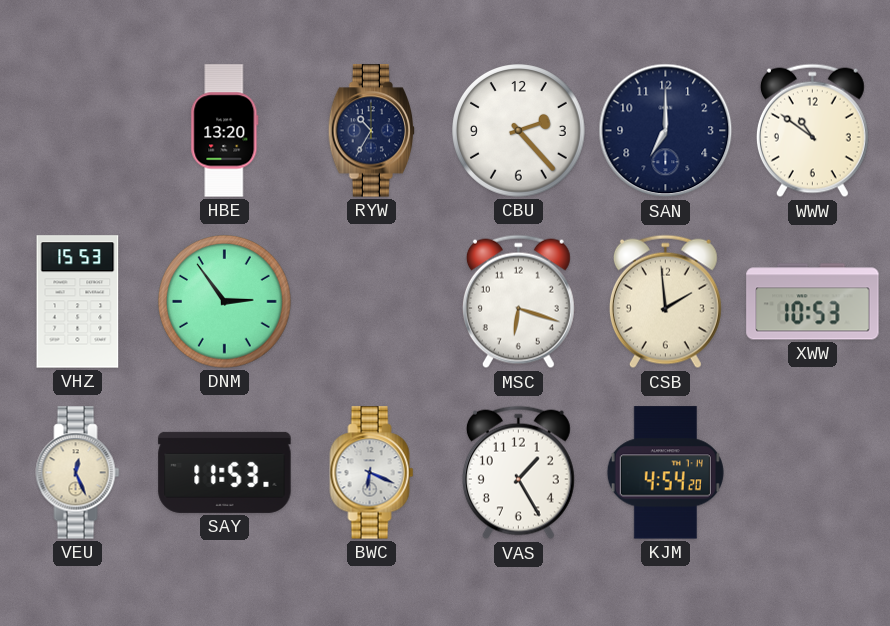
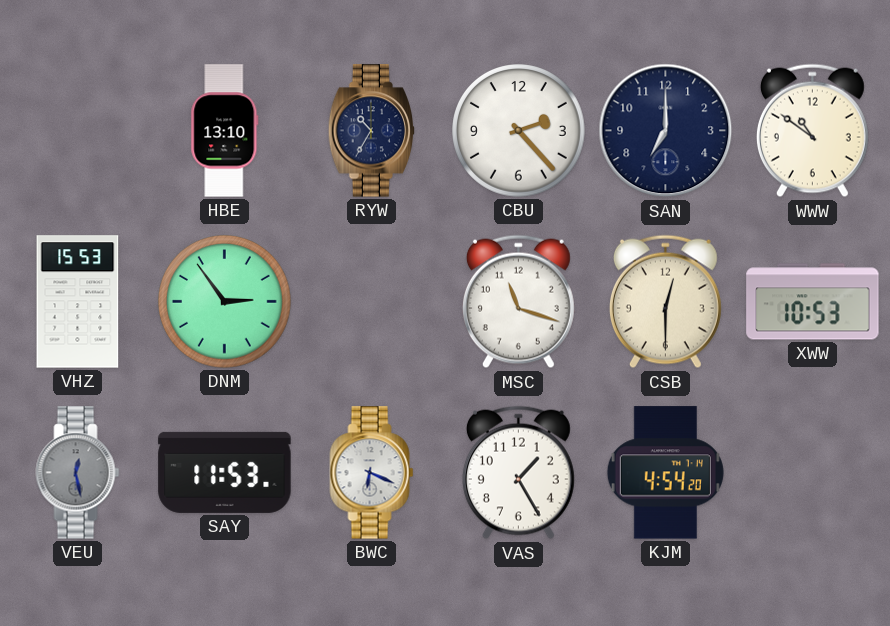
HBE: 13:20 -> 13:10 (225, 131)
MSC: 6:18 -> 11:18 (518, 302)
CSB: 1:59 -> 12:30 (665, 302)
VEU: 12:26 -> 12:28 (78, 473)
VEU dial: cream -> grey (78, 473)
